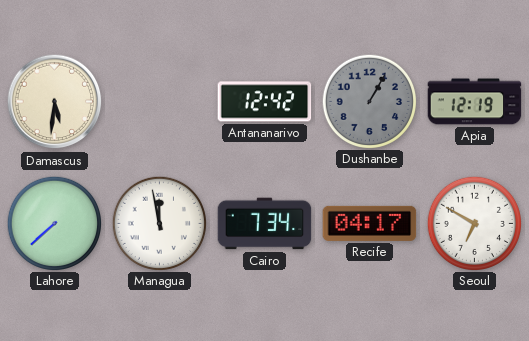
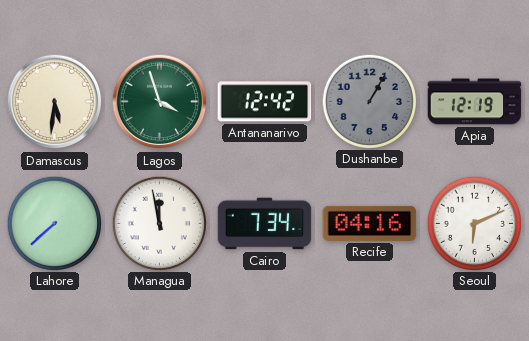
Lagos: none -> 3:57 (160, 102)
Recife: 04:17 -> 04:16 (370, 223)
Seoul: 6:50 -> 6:11 (474, 223)
